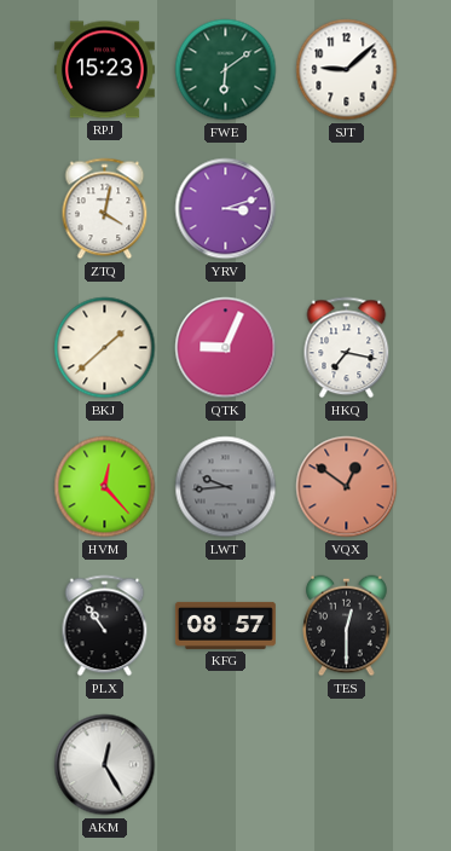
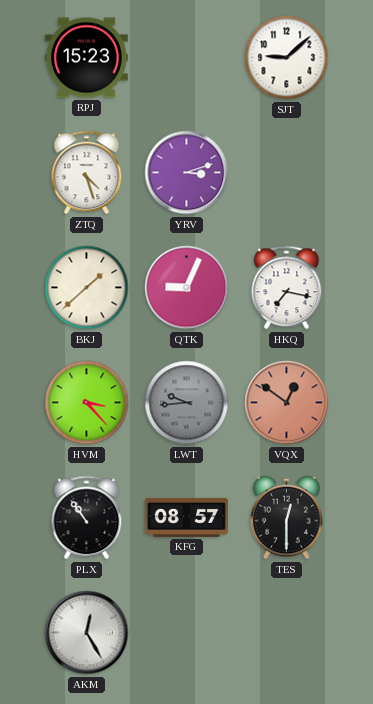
FWE: 6:09 -> none (226, 70)
ZTQ: 4:02 -> 4:27 (87, 173)
HVM: 12:23 -> 3:23 (87, 403)
